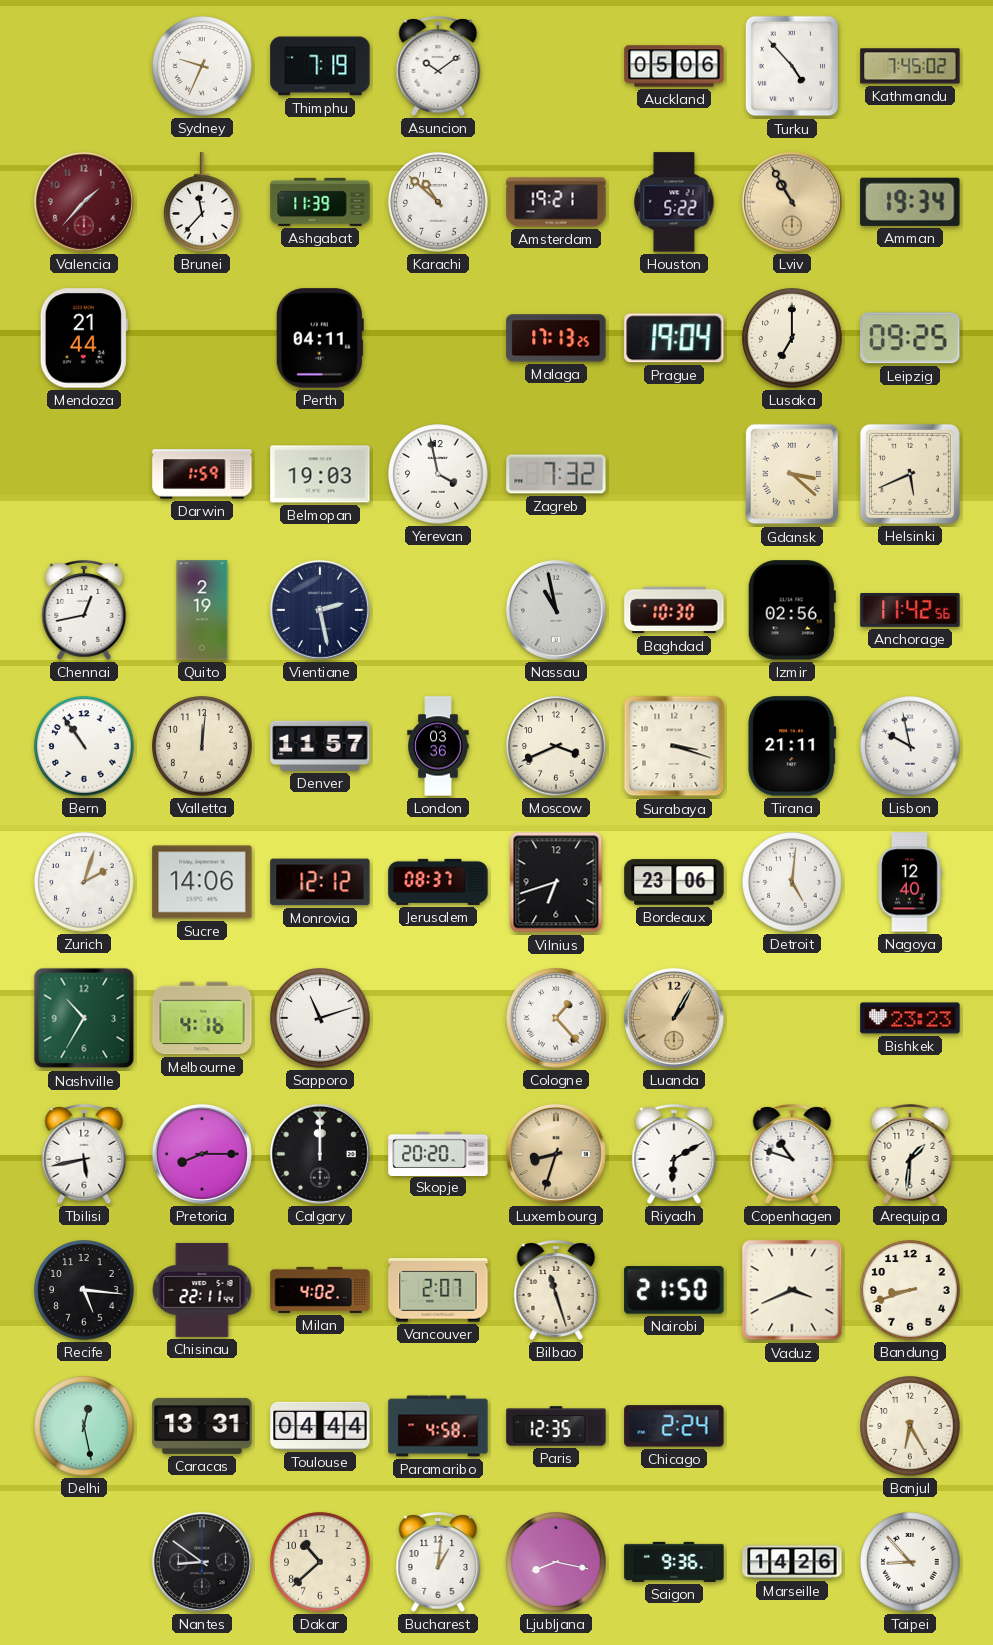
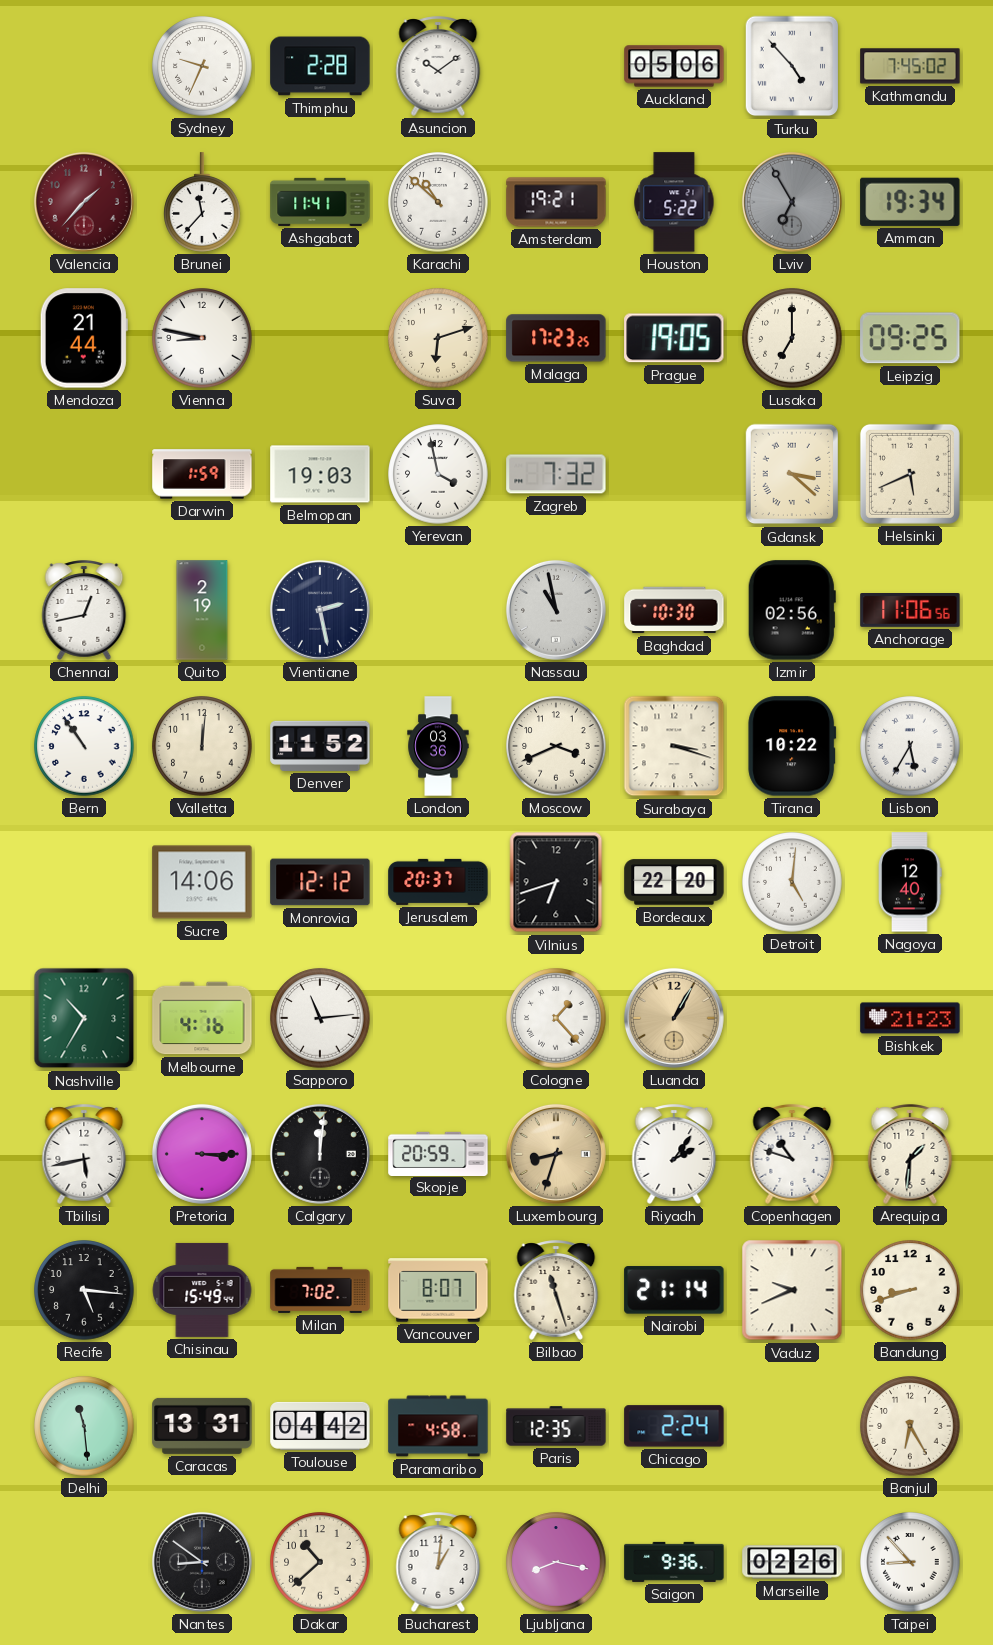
Thimphu: 7:19 -> 2:28 (320, 66)
Ashgabat: 11:39 -> 11:41 (320, 202)
Lviv: 10:55 -> 6:55 (792, 202)
Lviv dial: champagne -> grey (792, 202)
Vienna: none -> 8:47 (202, 338)
Perth: 04:11 -> none (320, 338)
Suva: none -> 6:12 (438, 338)
Malaga: 17:13 -> 17:23 (556, 338)
Prague: 19:04 -> 19:05 (674, 338)
Anchorage: 11:42 -> 11:06 (910, 611)
Denver: 11:57 -> 11:52 (320, 746)
Tirana: 21:11 -> 10:22 (792, 746)
Lisbon: 9:58 -> 5:35 (910, 746)
Zurich: 2:03 -> none (84, 882)
Jerusalem: 08:37 -> 20:37 (438, 882)
Bordeaux: 23:06 -> 22:20 (674, 882)
Sapporo: 11:12 -> 11:14 (320, 1018)
Bishkek: 23:23 -> 21:23 (910, 1018)
Pretoria: 8:15 -> 3:15 (202, 1154)
Calgary: 12:00 -> 12:01 (320, 1154)
Skopje: 20:20 -> 20:59 (438, 1153)
Riyadh: 6:10 -> 2:06 (674, 1154)
Chisinau: 22:11 -> 15:49 (202, 1290)
Milan: 4:02 -> 7:02 (320, 1290)
Vancouver: 2:07 -> 8:07 (438, 1290)
Nairobi: 21:50 -> 21:14 (674, 1290)
Vaduz: 3:41 -> 9:41 (792, 1290)
Delhi: 12:28 -> 11:29 (84, 1426)
Toulouse: 04:44 -> 04:42 (320, 1426)
Marseille: 14:26 -> 02:26 (792, 1562)
